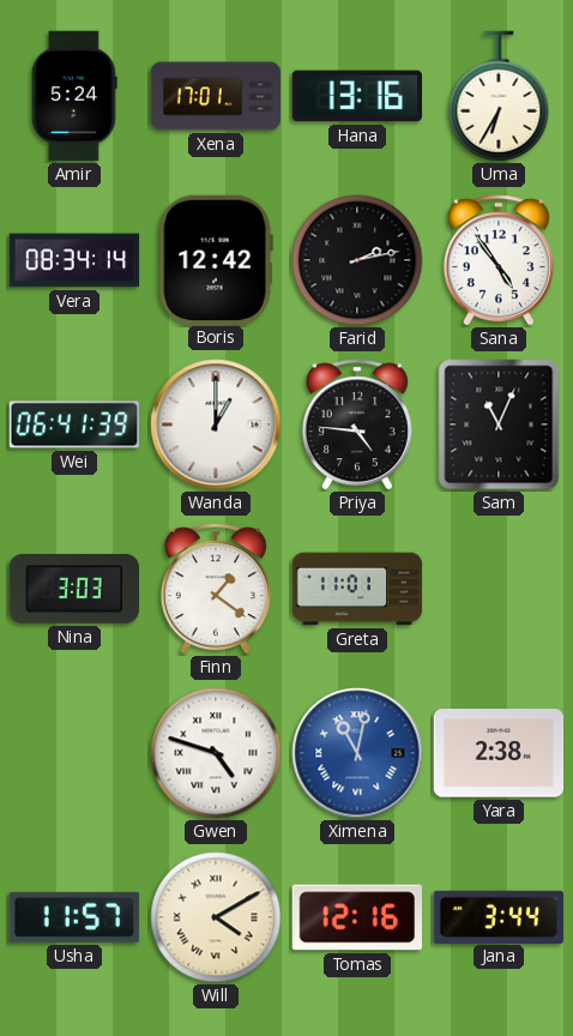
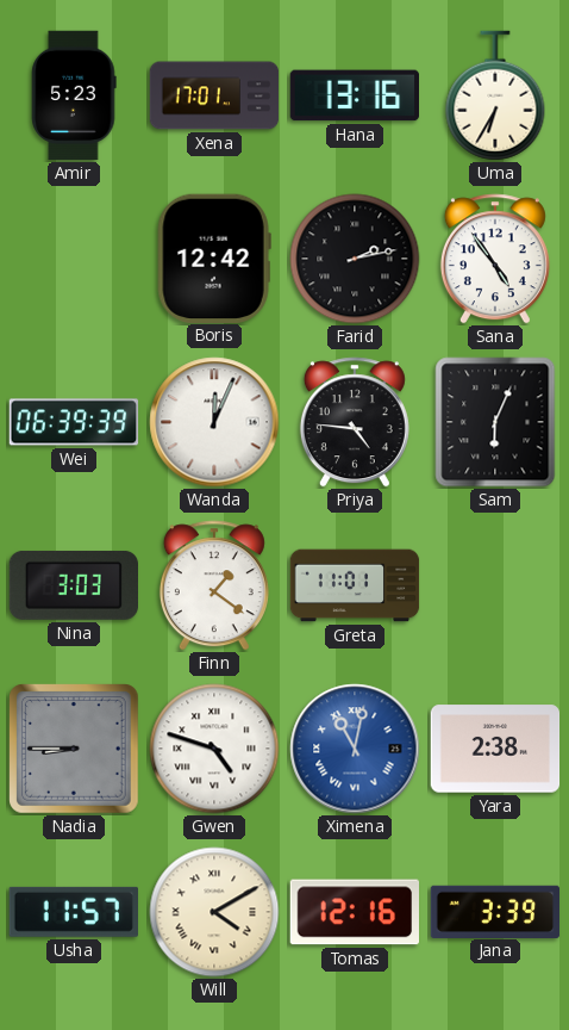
Amir: 5:24 -> 5:23 (74, 95)
Vera: 08:34 -> none (74, 260)
Wei: 06:41 -> 06:39 (74, 422)
Wanda: 1:00 -> 12:04 (214, 422)
Sam: 11:04 -> 6:04 (495, 422)
Nadia: none -> 8:45 (75, 750)
Jana: 3:44 -> 3:39 (495, 911)
